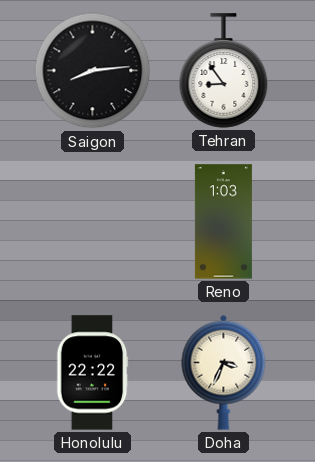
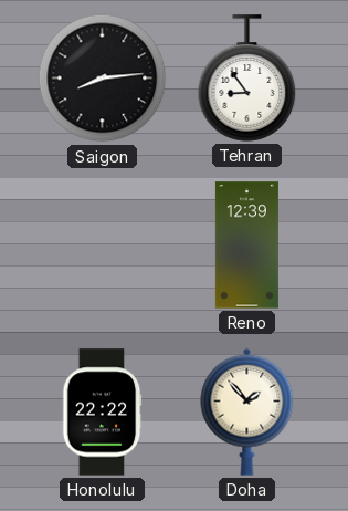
Reno: 1:03 -> 12:39 (246, 246)
Doha: 3:34 -> 1:53 (247, 411)
